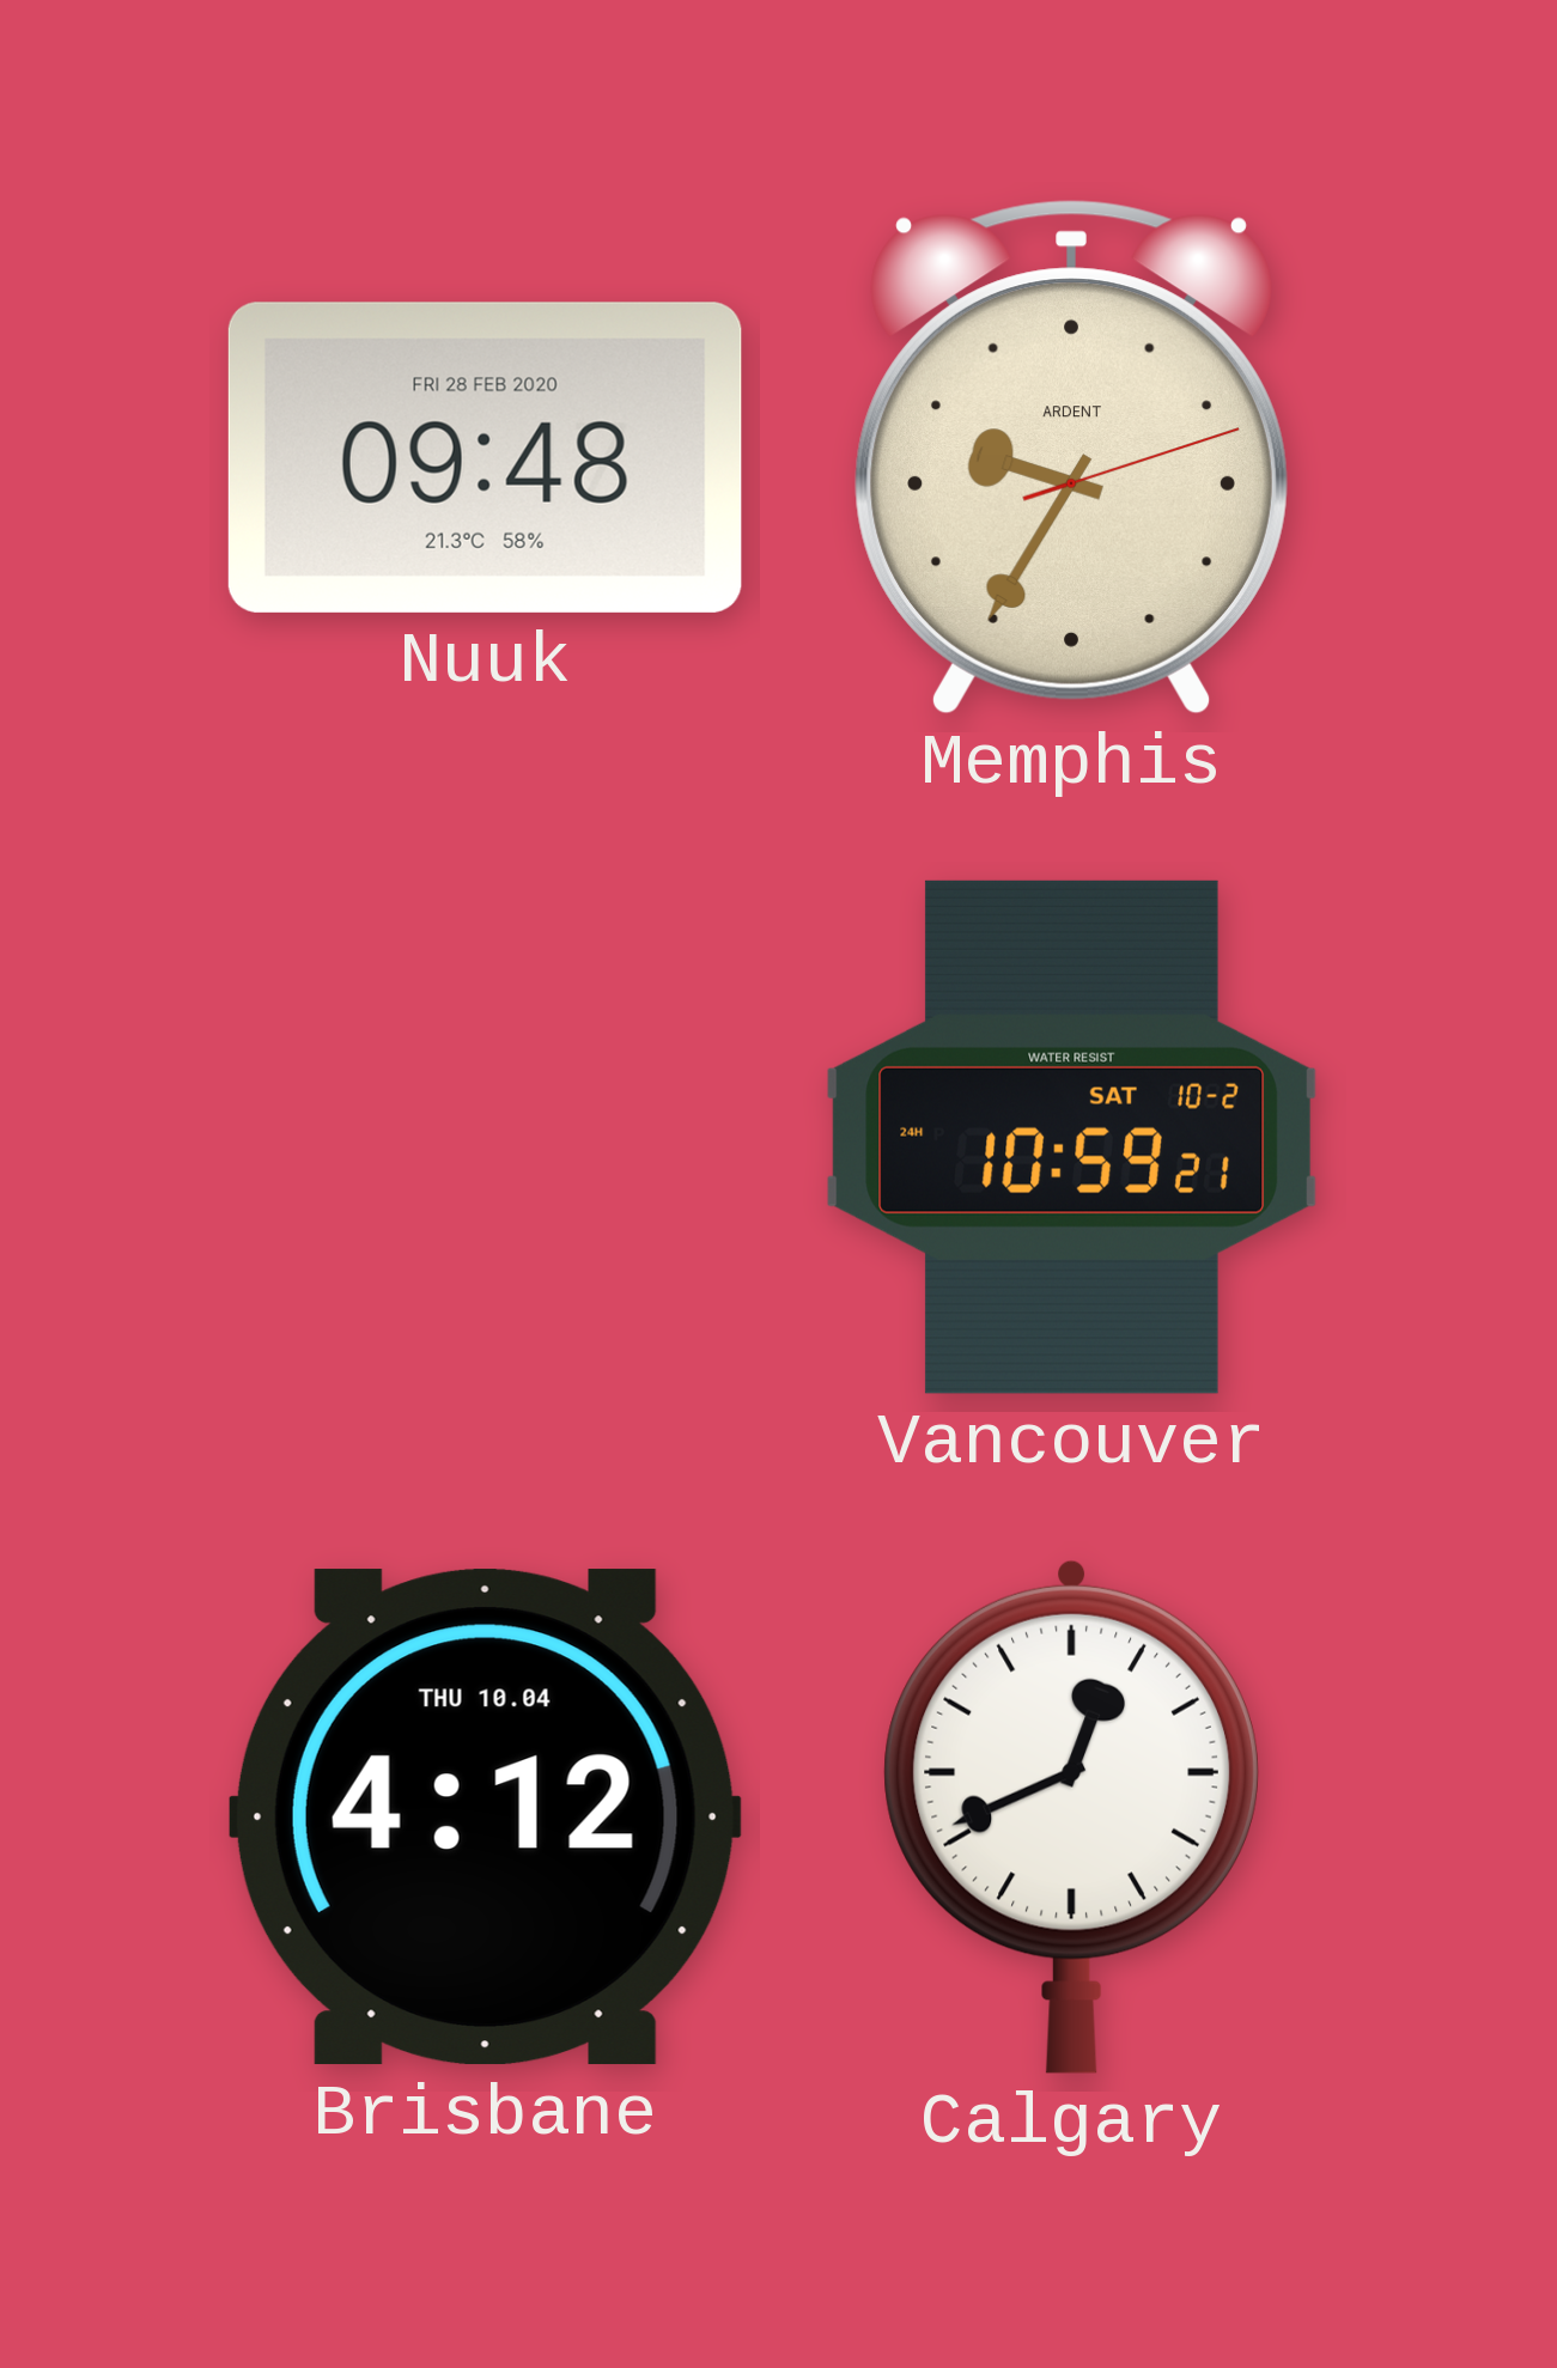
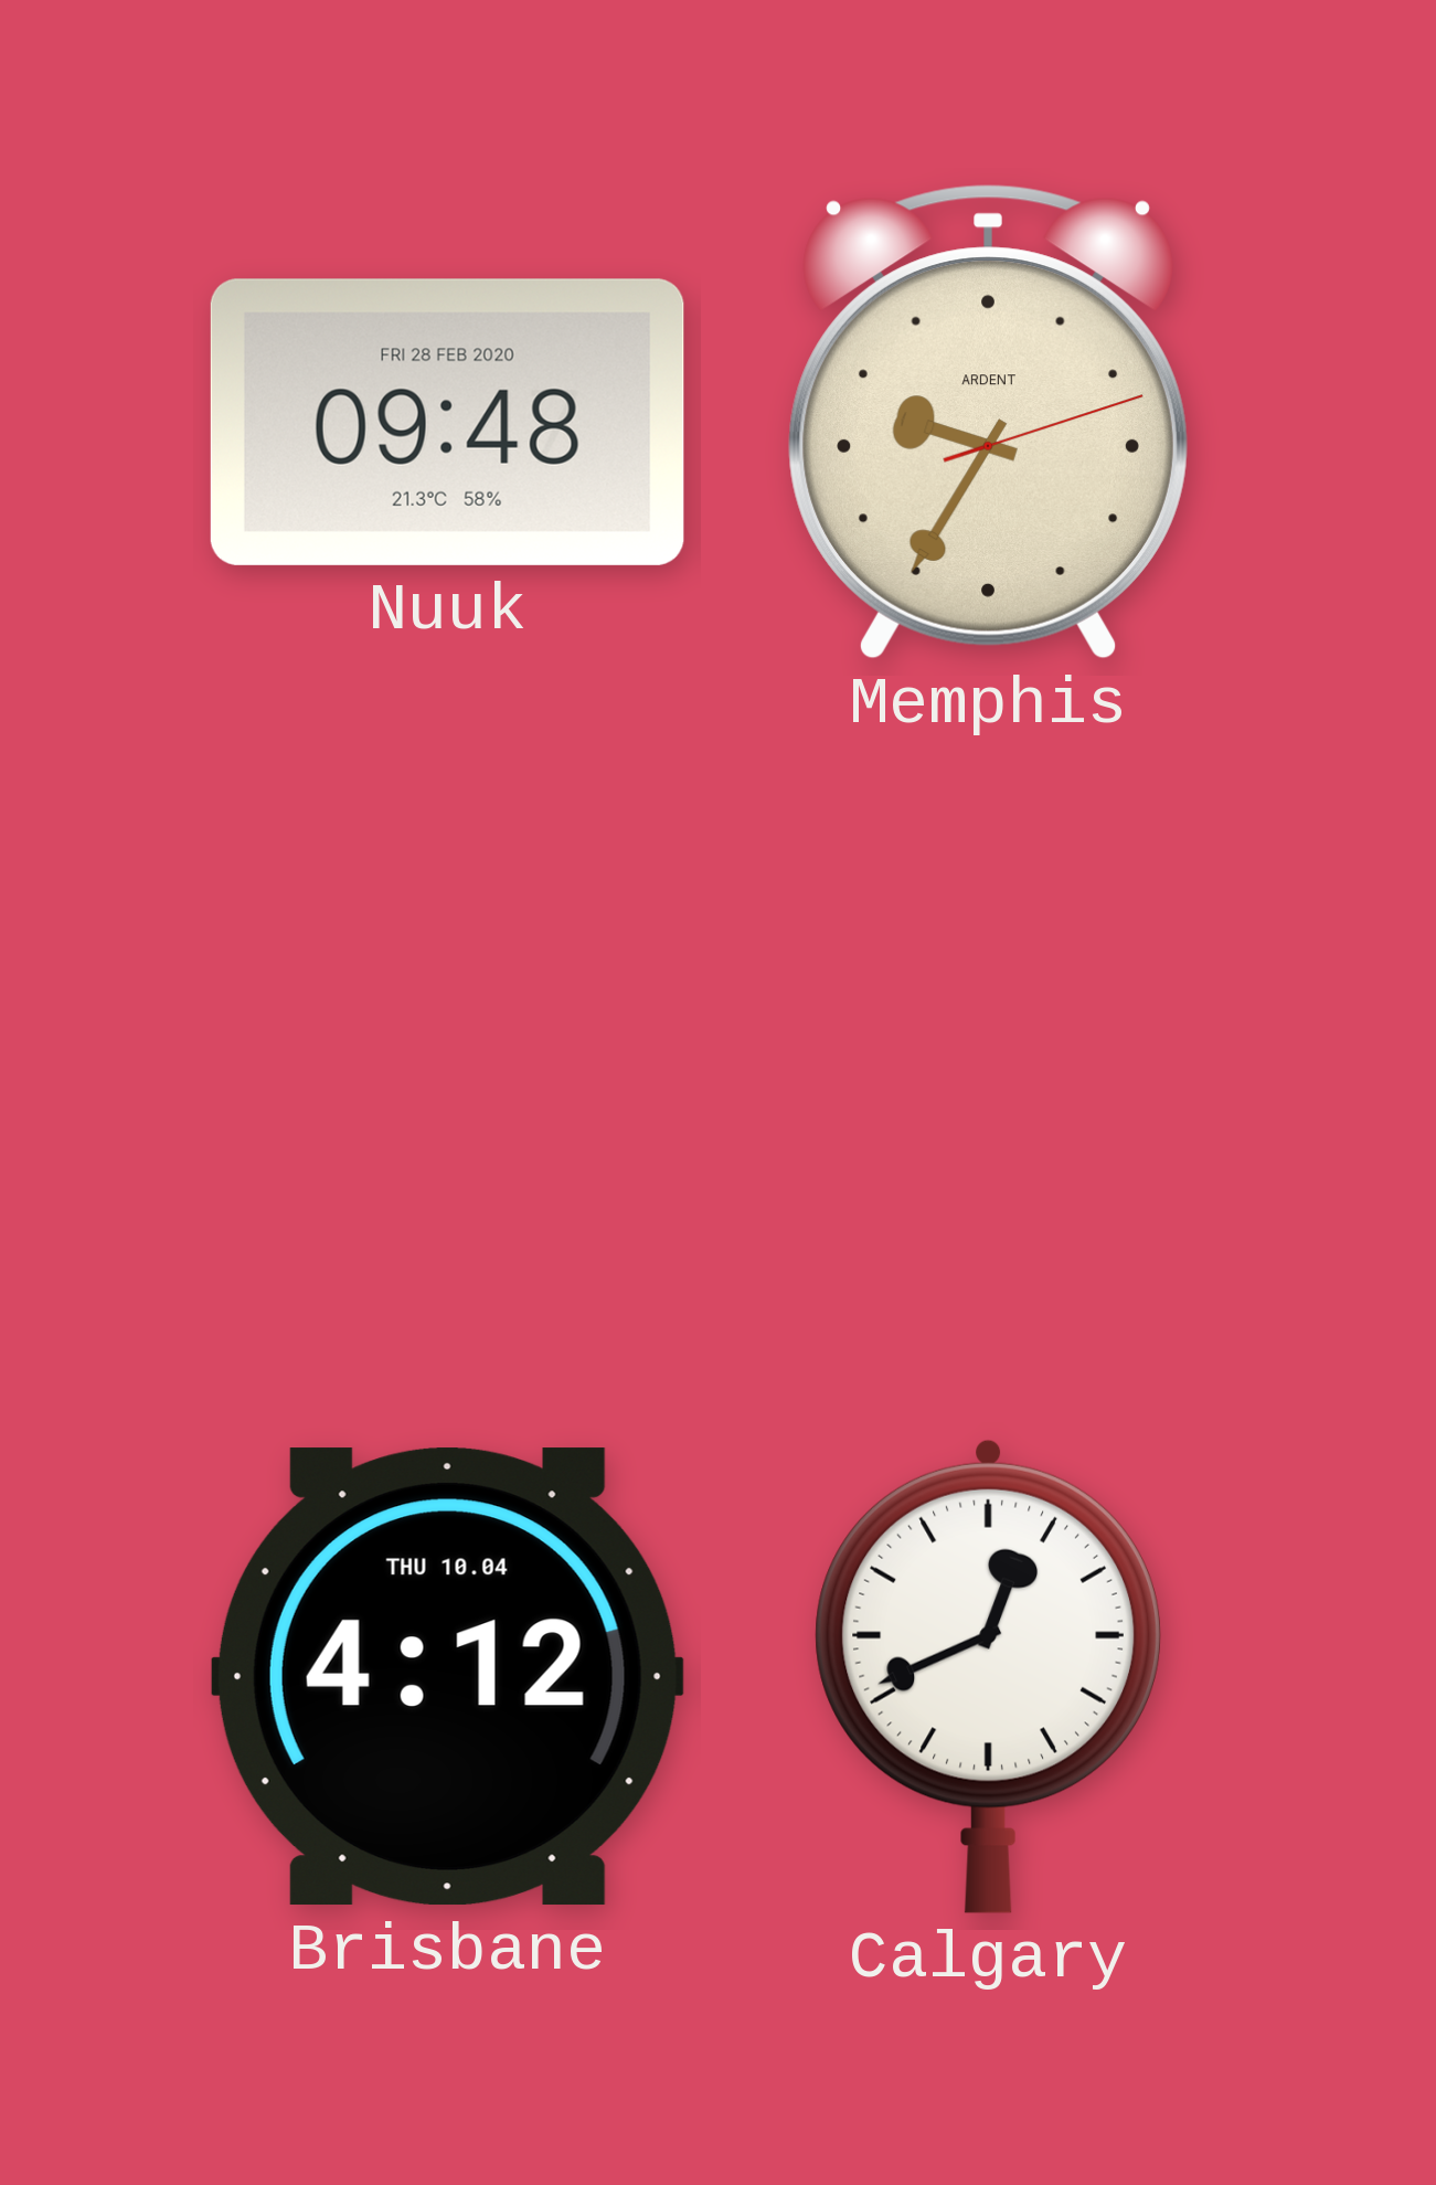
Vancouver: 10:59 -> none (1071, 1137)
